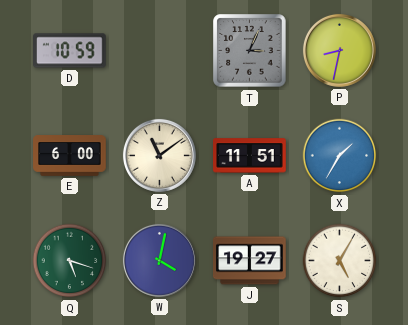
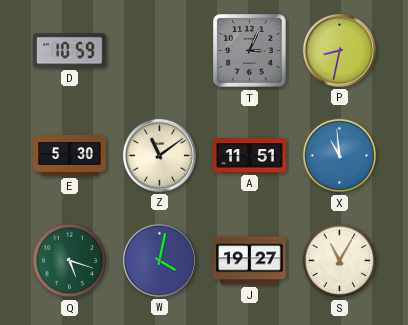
E: 6:00 -> 5:30 (70, 156)
X: 1:35 -> 10:59 (340, 156)
S: 5:05 -> 11:05 (340, 261)
